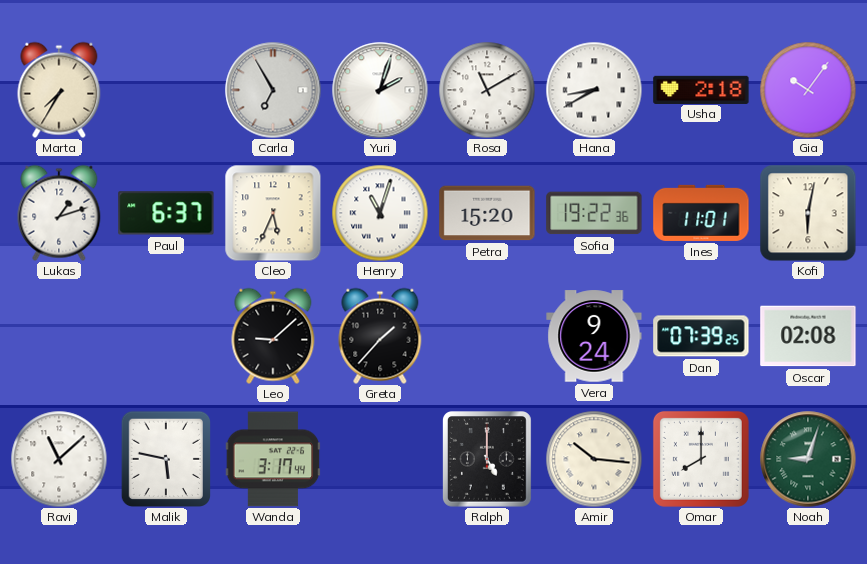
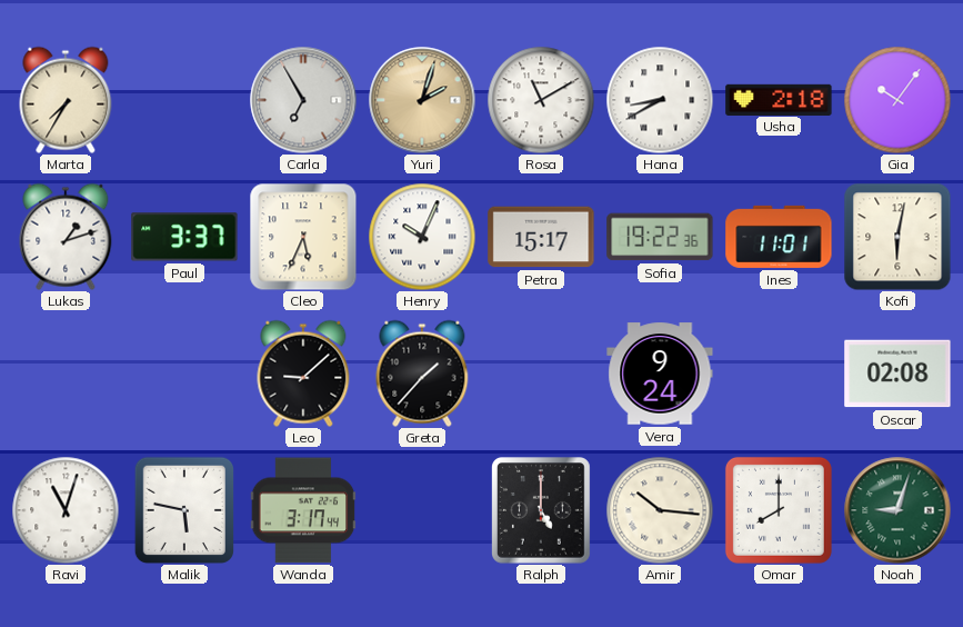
Yuri dial: white -> champagne (422, 100)
Paul: 6:37 -> 3:37 (184, 237)
Henry: 11:03 -> 10:04 (422, 237)
Petra: 15:20 -> 15:17 (541, 237)
Dan: 07:39 -> none (701, 336)
Ravi: 11:08 -> 11:03 (66, 510)
